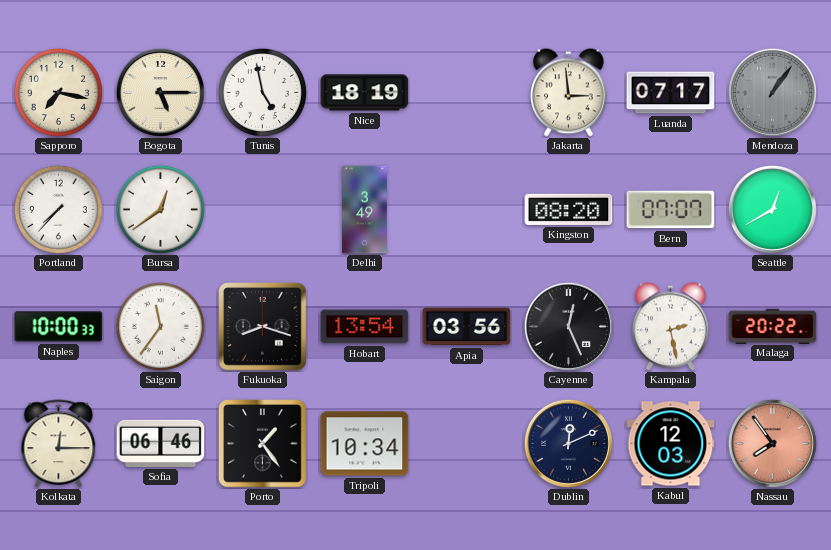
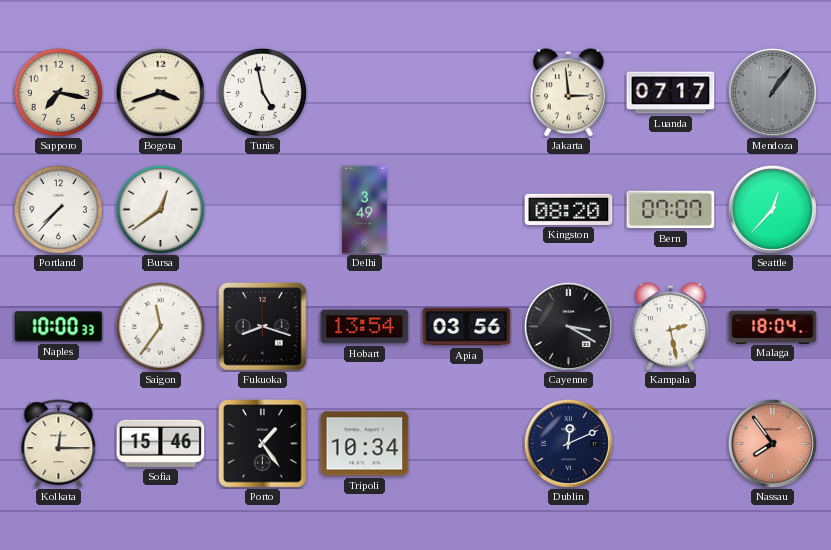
Bogota: 5:15 -> 3:42 (160, 92)
Nice: 18:19 -> none (365, 93)
Seattle: 12:40 -> 12:37 (772, 209)
Cayenne: 12:26 -> 3:20 (568, 326)
Malaga: 20:22 -> 18:04 (773, 326)
Sofia: 06:46 -> 15:46 (161, 443)
Kabul: 12:03 -> none (671, 444)
